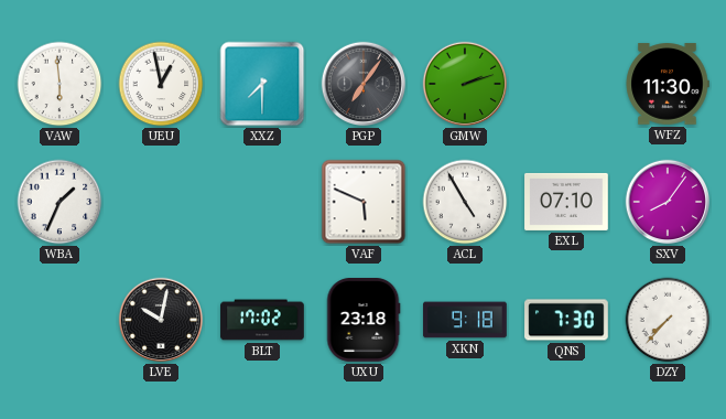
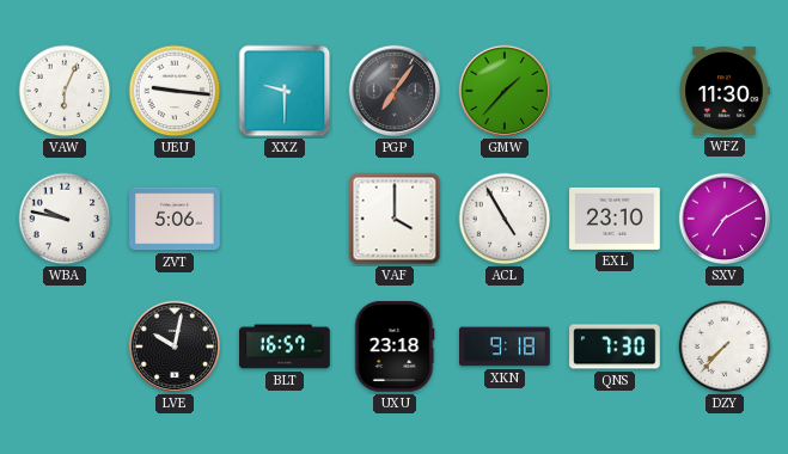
VAW: 5:59 -> 6:04 (65, 91)
UEU: 12:58 -> 9:16 (175, 91)
XXZ: 7:30 -> 9:30 (285, 91)
GMW: 2:12 -> 1:37 (505, 91)
WBA: 1:34 -> 9:47 (65, 219)
ZVT: none -> 5:06 (175, 219)
VAF: 5:49 -> 4:00 (395, 219)
EXL: 07:10 -> 23:10 (615, 219)
SXV: 8:06 -> 7:10 (725, 219)
BLT: 17:02 -> 16:57 (285, 346)
